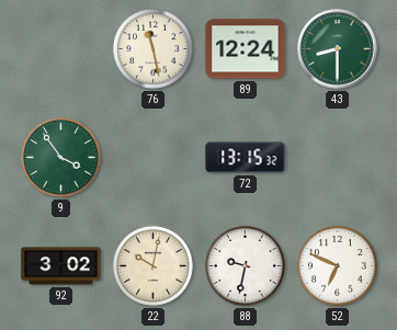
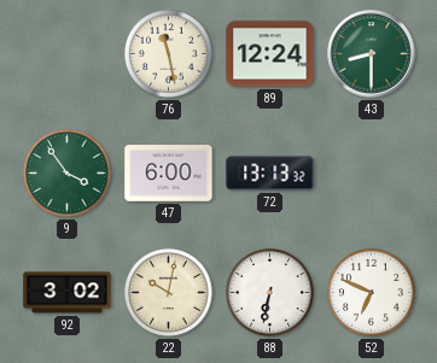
47: none -> 6:00 (169, 174)
72: 13:15 -> 13:13 (270, 174)
88: 9:32 -> 6:32 (269, 292)
